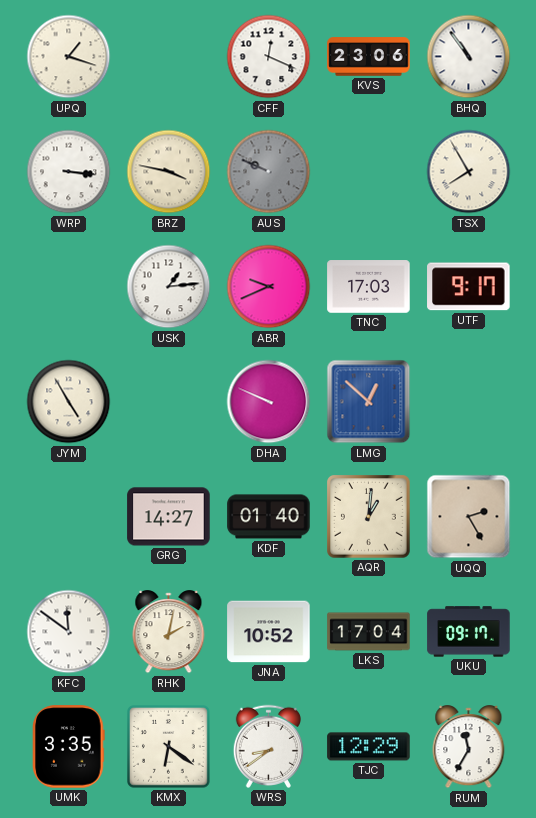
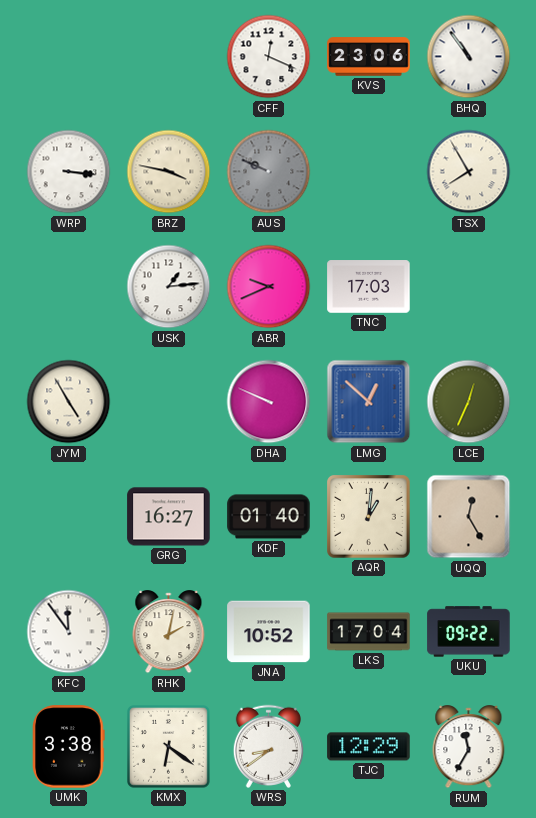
UPQ: 1:18 -> none (69, 57)
UTF: 9:17 -> none (469, 287)
LCE: none -> 12:34 (469, 402)
GRG: 14:27 -> 16:27 (169, 517)
UQQ: 2:25 -> 12:25 (469, 517)
KFC: 11:51 -> 11:54 (69, 632)
UKU: 09:17 -> 09:22 (469, 632)
UMK: 3:35 -> 3:38 (69, 747)
